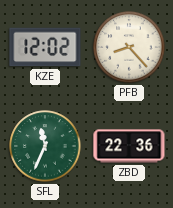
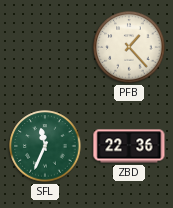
KZE: 12:02 -> none (45, 47)
PFB: 8:23 -> 1:23 (129, 47)
